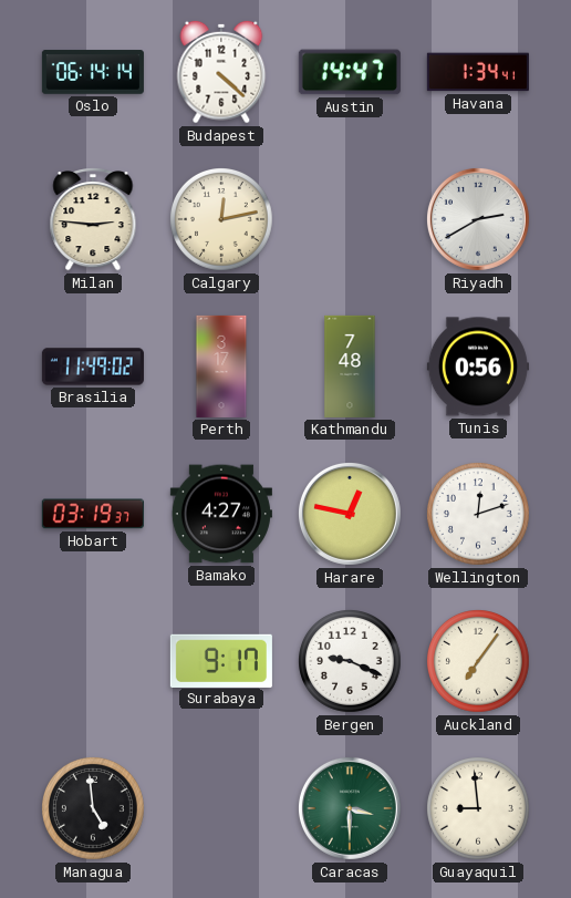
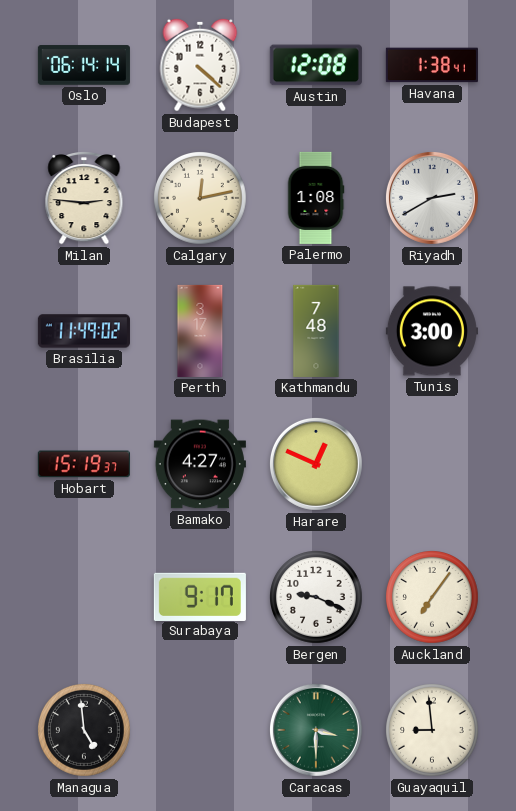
Austin: 14:47 -> 12:08 (316, 65)
Havana: 1:34 -> 1:38 (432, 65)
Palermo: none -> 1:08 (316, 198)
Tunis: 0:56 -> 3:00 (432, 331)
Hobart: 03:19 -> 15:19 (84, 464)
Harare: 12:47 -> 12:49 (316, 464)
Wellington: 12:12 -> none (479, 515)
